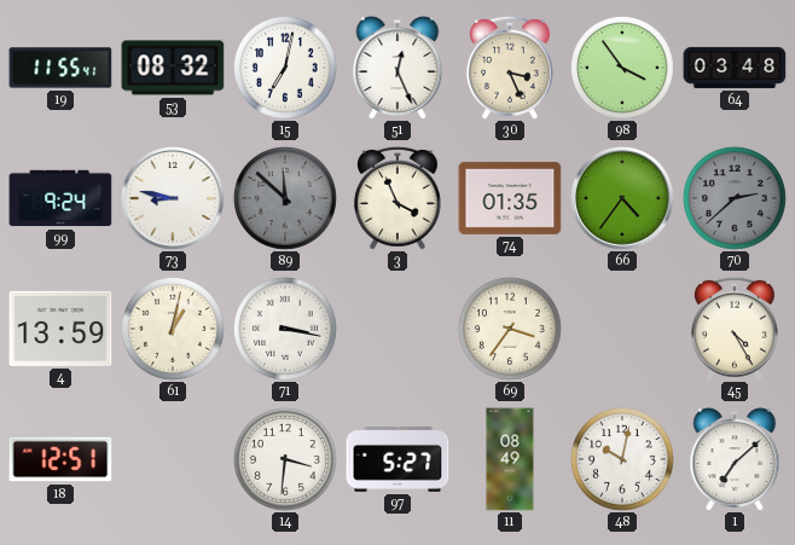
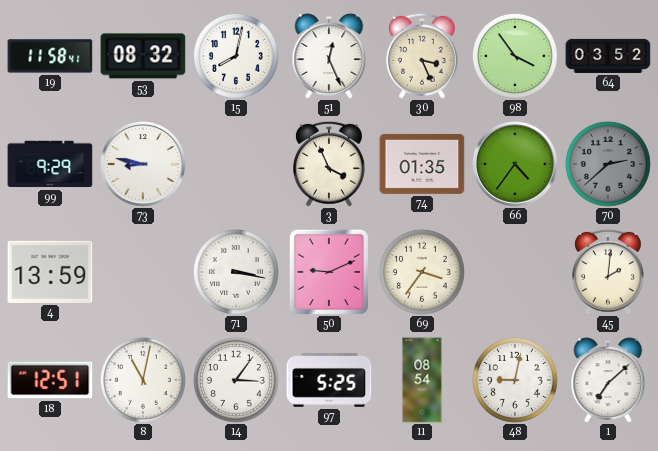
19: 11:55 -> 11:58 (50, 56)
15: 7:02 -> 8:02 (236, 56)
64: 03:48 -> 03:52 (608, 56)
99: 9:24 -> 9:29 (50, 164)
89: 11:52 -> none (285, 198)
61: 1:02 -> none (173, 329)
50: none -> 9:11 (329, 272)
45: 4:25 -> 2:01 (608, 272)
8: none -> 11:02 (143, 380)
14: 3:31 -> 3:06 (236, 380)
97: 5:27 -> 5:25 (329, 381)
11: 08:49 -> 08:54 (422, 380)
48: 10:02 -> 9:02 (515, 380)
